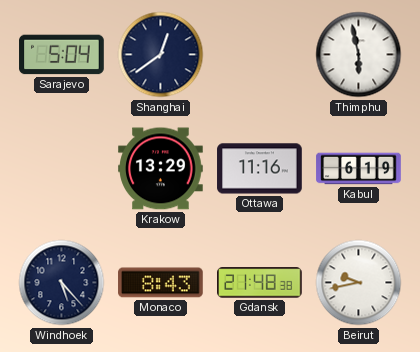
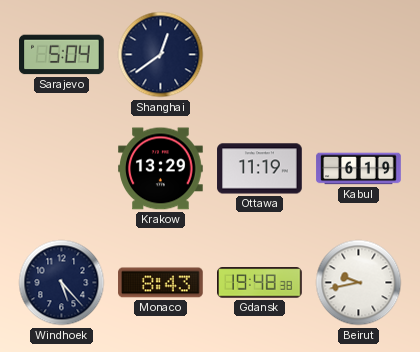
Thimphu: 5:58 -> none (359, 55)
Ottawa: 11:16 -> 11:19 (260, 169)
Gdansk: 21:48 -> 19:48 (260, 283)
